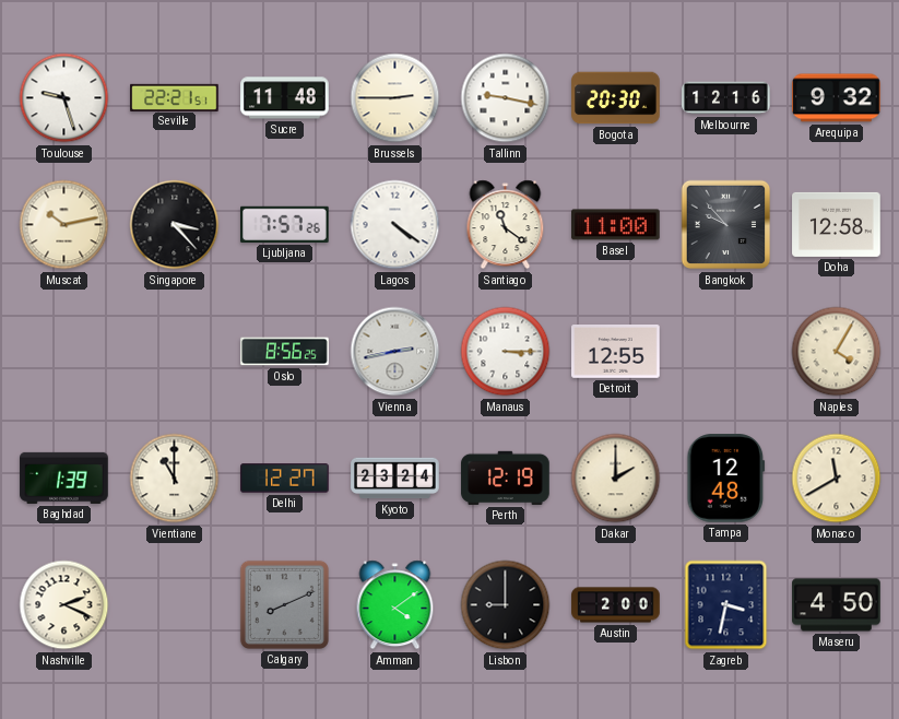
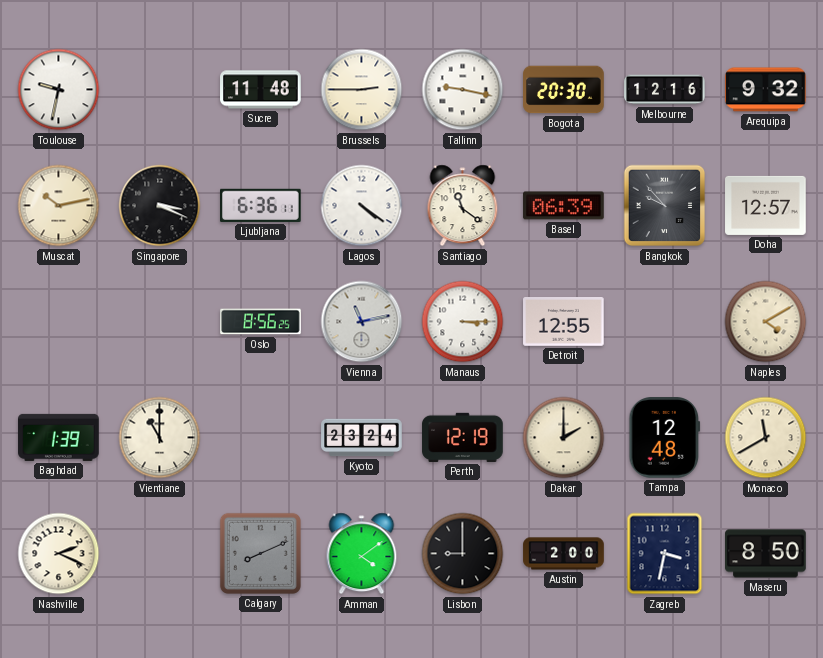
Toulouse: 9:27 -> 9:32 (59, 90)
Seville: 22:21 -> none (175, 97)
Singapore: 3:23 -> 3:19 (160, 206)
Ljubljana: 7:57 -> 6:36 (261, 205)
Basel: 11:00 -> 06:39 (564, 206)
Doha: 12:58 -> 12:57 (766, 205)
Vienna: 2:43 -> 11:13 (362, 322)
Naples: 4:05 -> 4:10 (766, 322)
Delhi: 12:27 -> none (285, 479)
Maseru: 4:50 -> 8:50 (766, 554)
